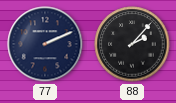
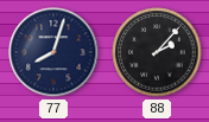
77: 2:11 -> 8:03 (53, 52)
